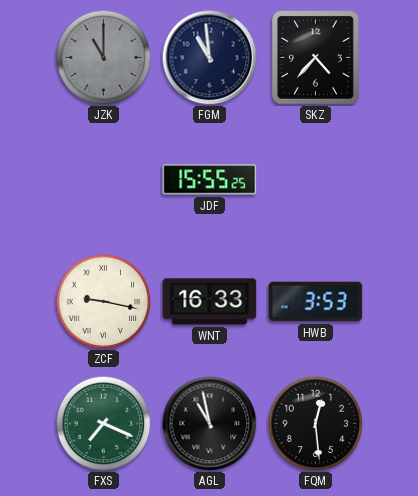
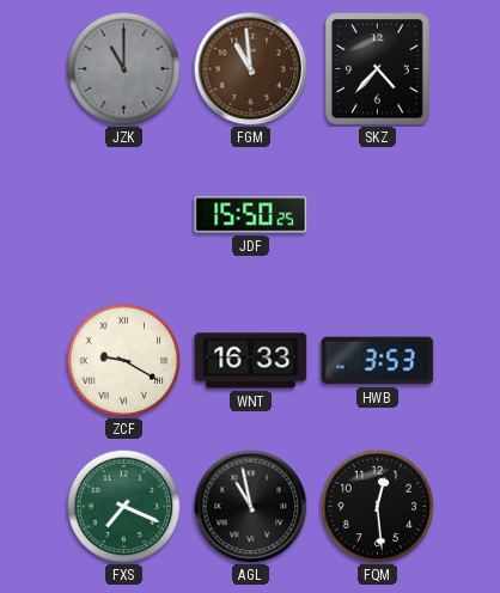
FGM dial: navy -> brown (250, 68)
JDF: 15:55 -> 15:50 (251, 215)
ZCF: 9:17 -> 9:20 (123, 360)
